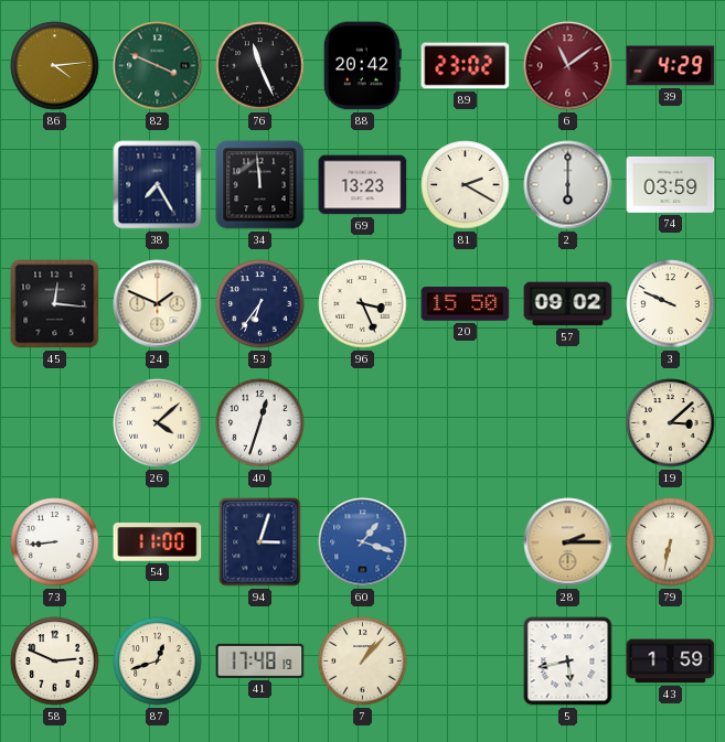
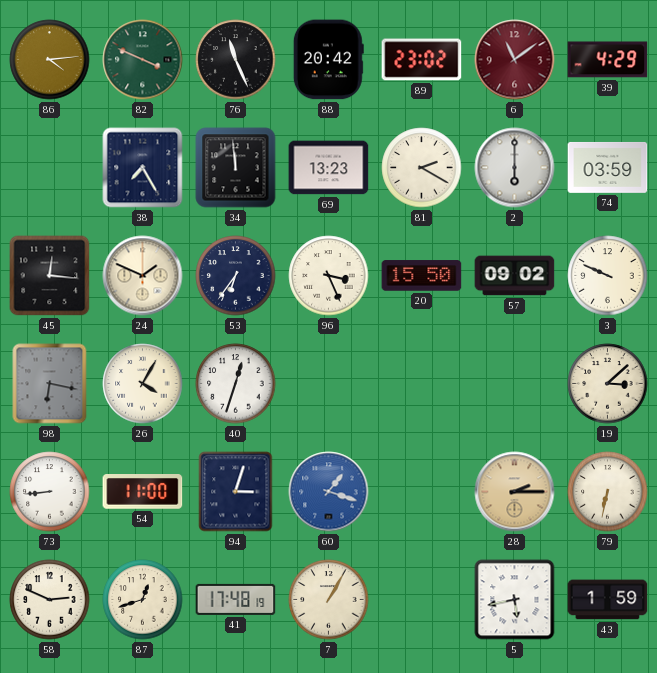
98: none -> 6:17 (50, 384)
26: 4:08 -> 4:05 (143, 384)
7: 1:07 -> 1:05 (329, 600)
